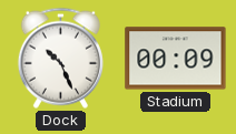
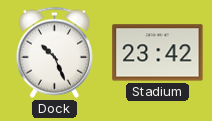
Stadium: 00:09 -> 23:42 (158, 53)
